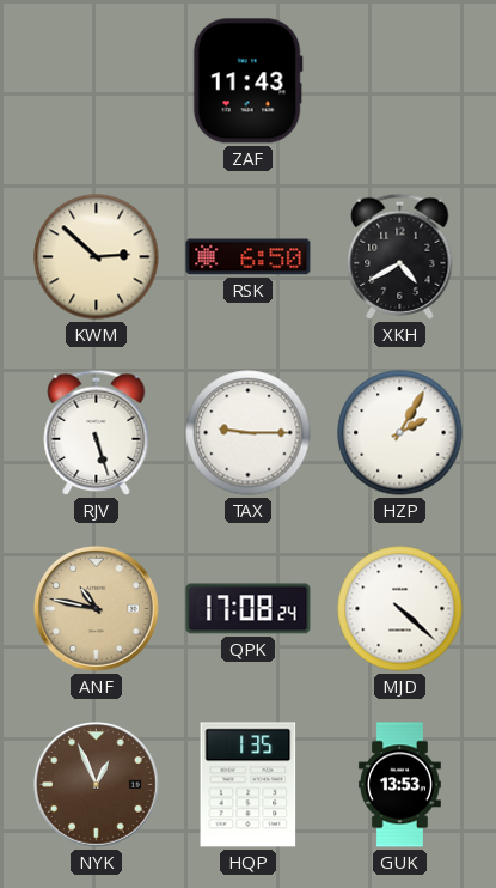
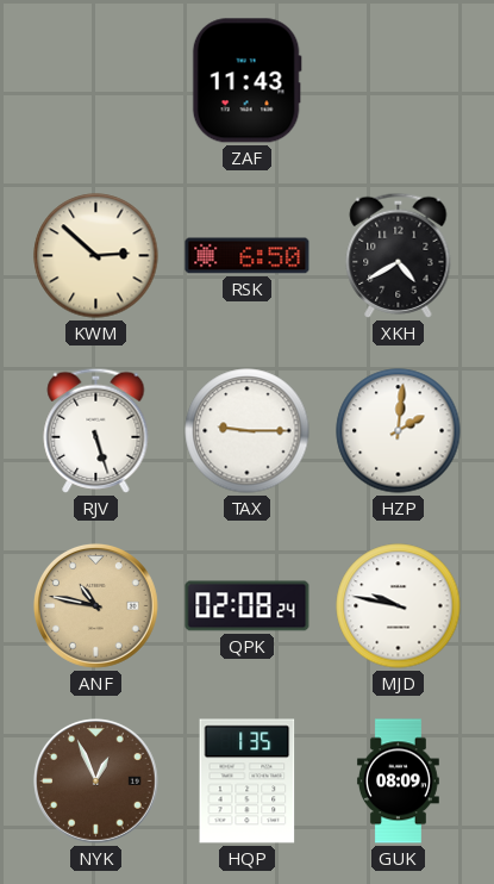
HZP: 2:05 -> 2:01 (399, 431)
QPK: 17:08 -> 02:08 (248, 606)
MJD: 4:22 -> 9:47 (399, 606)
GUK: 13:53 -> 08:09 (398, 782)
